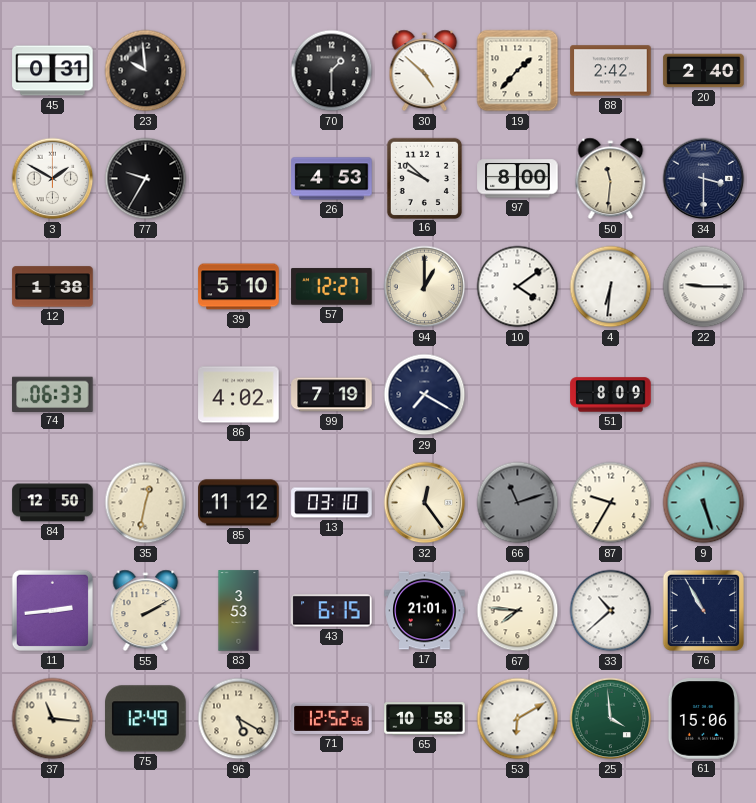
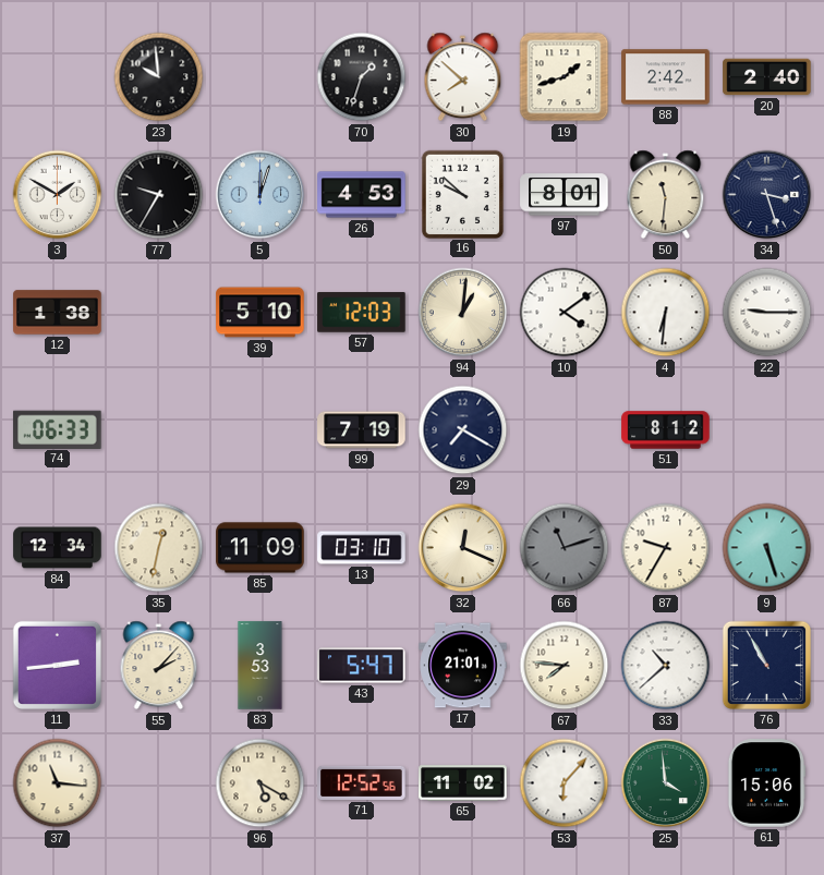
45: 0:31 -> none (53, 71)
70: 1:30 -> 1:33 (362, 77)
30: 4:52 -> 7:52 (463, 77)
19: 1:37 -> 1:42 (565, 77)
5: none -> 12:03 (260, 195)
97: 8:00 -> 8:01 (565, 195)
34: 3:30 -> 3:27 (767, 195)
57: 12:27 -> 12:03 (362, 313)
94: 1:00 -> 1:01 (463, 313)
86: 4:02 -> none (239, 395)
51: 8:09 -> 8:12 (666, 430)
84: 12:50 -> 12:34 (58, 548)
85: 11:12 -> 11:09 (260, 548)
32: 12:24 -> 12:19 (463, 548)
55: 2:10 -> 2:07 (159, 666)
43: 6:15 -> 5:47 (362, 666)
75: 12:49 -> none (146, 719)
65: 10:58 -> 11:02 (463, 783)
53: 6:10 -> 6:07 (565, 783)
